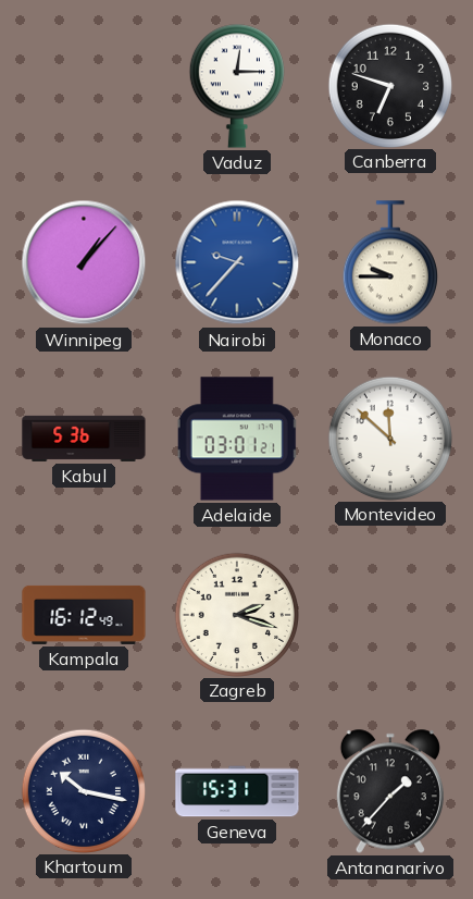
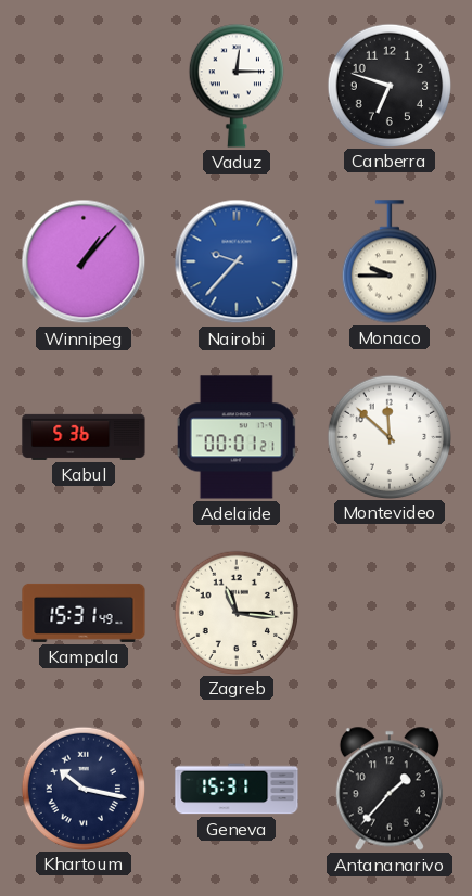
Adelaide: 03:01 -> 00:01 (237, 437)
Kampala: 16:12 -> 15:31 (84, 613)
Zagreb: 2:18 -> 11:16 (235, 612)
